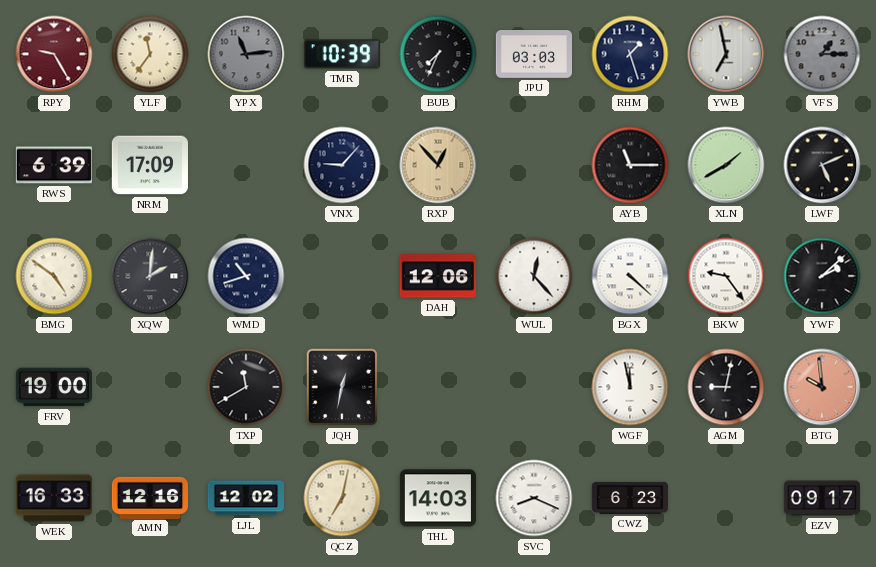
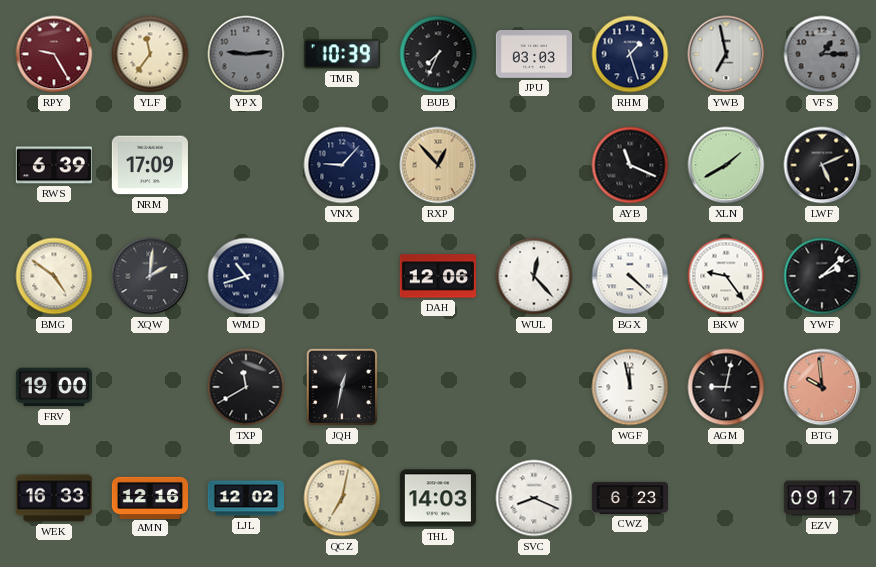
YPX: 11:14 -> 9:14 (246, 54)
AYB: 11:15 -> 11:19 (630, 165)
